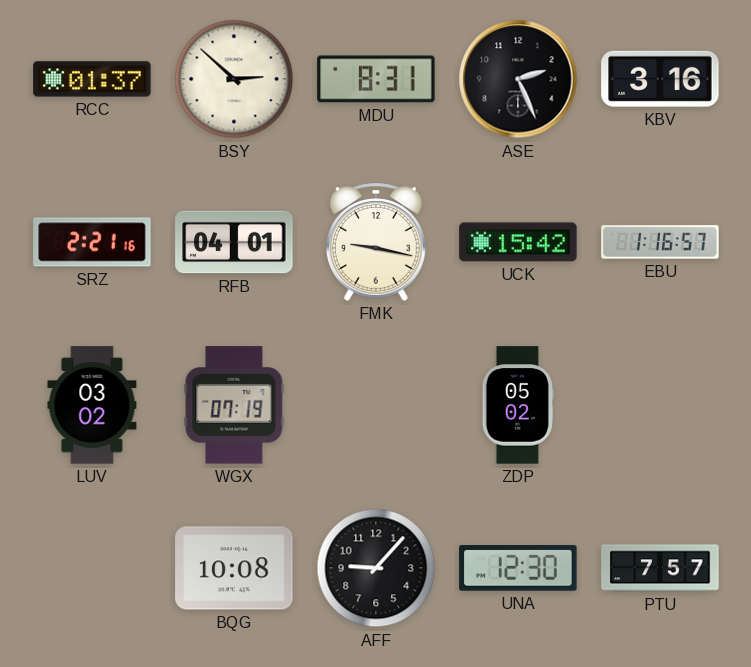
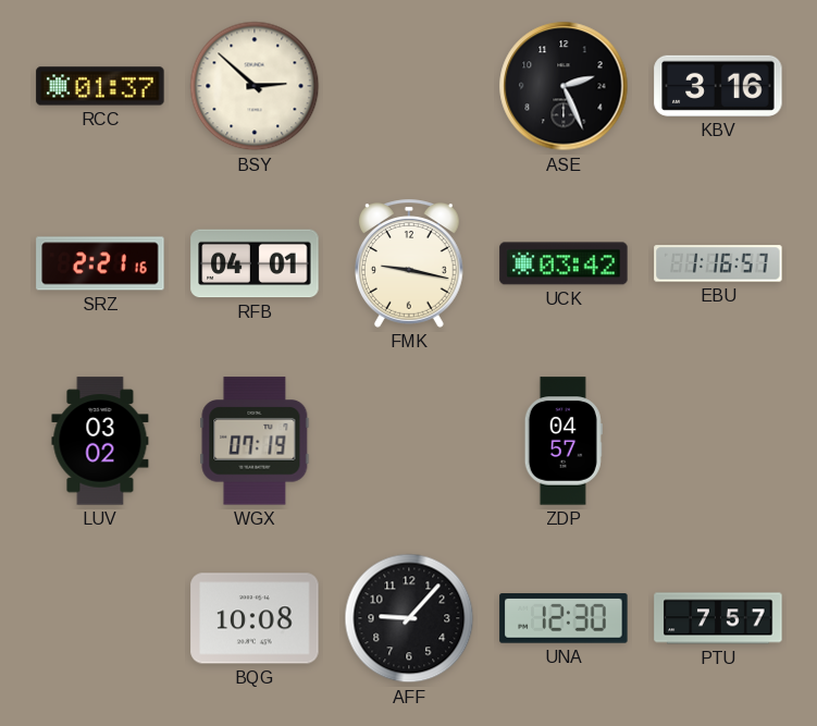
MDU: 8:31 -> none (376, 79)
UCK: 15:42 -> 03:42 (564, 263)
ZDP: 05:02 -> 04:57 (564, 441)
